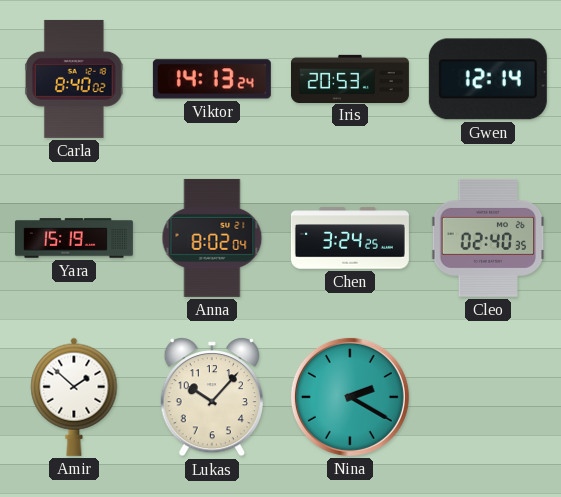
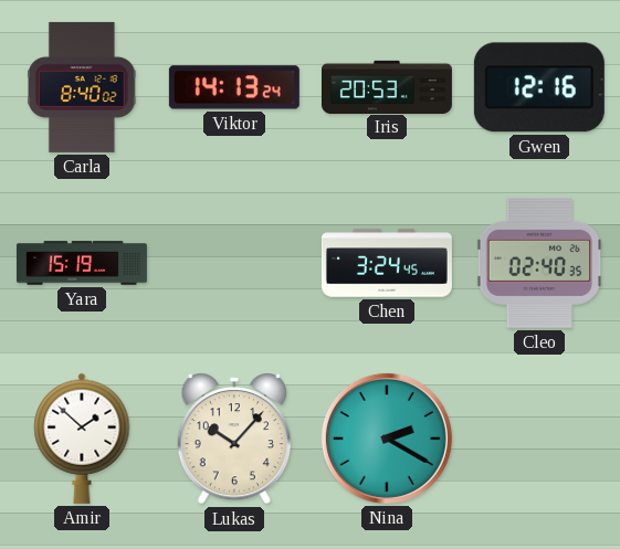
Gwen: 12:14 -> 12:16 (539, 87)
Anna: 8:02 -> none (212, 238)
Chen: 3:24:25 -> 3:24:45 (387, 263)
